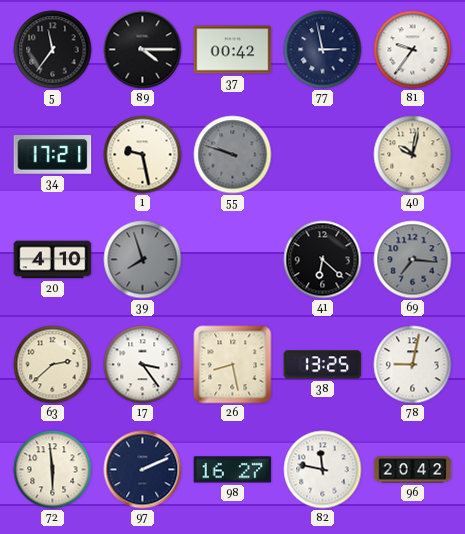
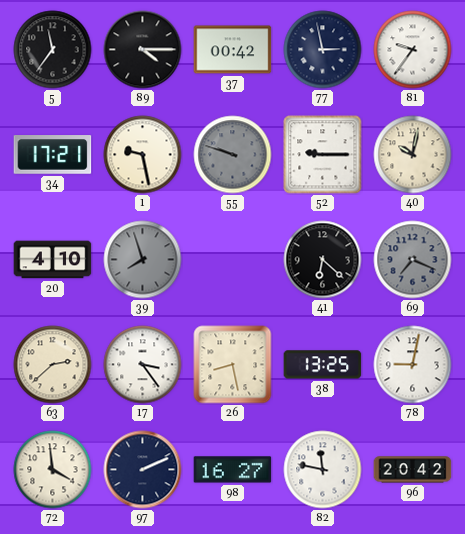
52: none -> 9:15 (323, 155)
69: 7:16 -> 7:19 (413, 260)
72: 5:59 -> 3:59 (53, 470)
